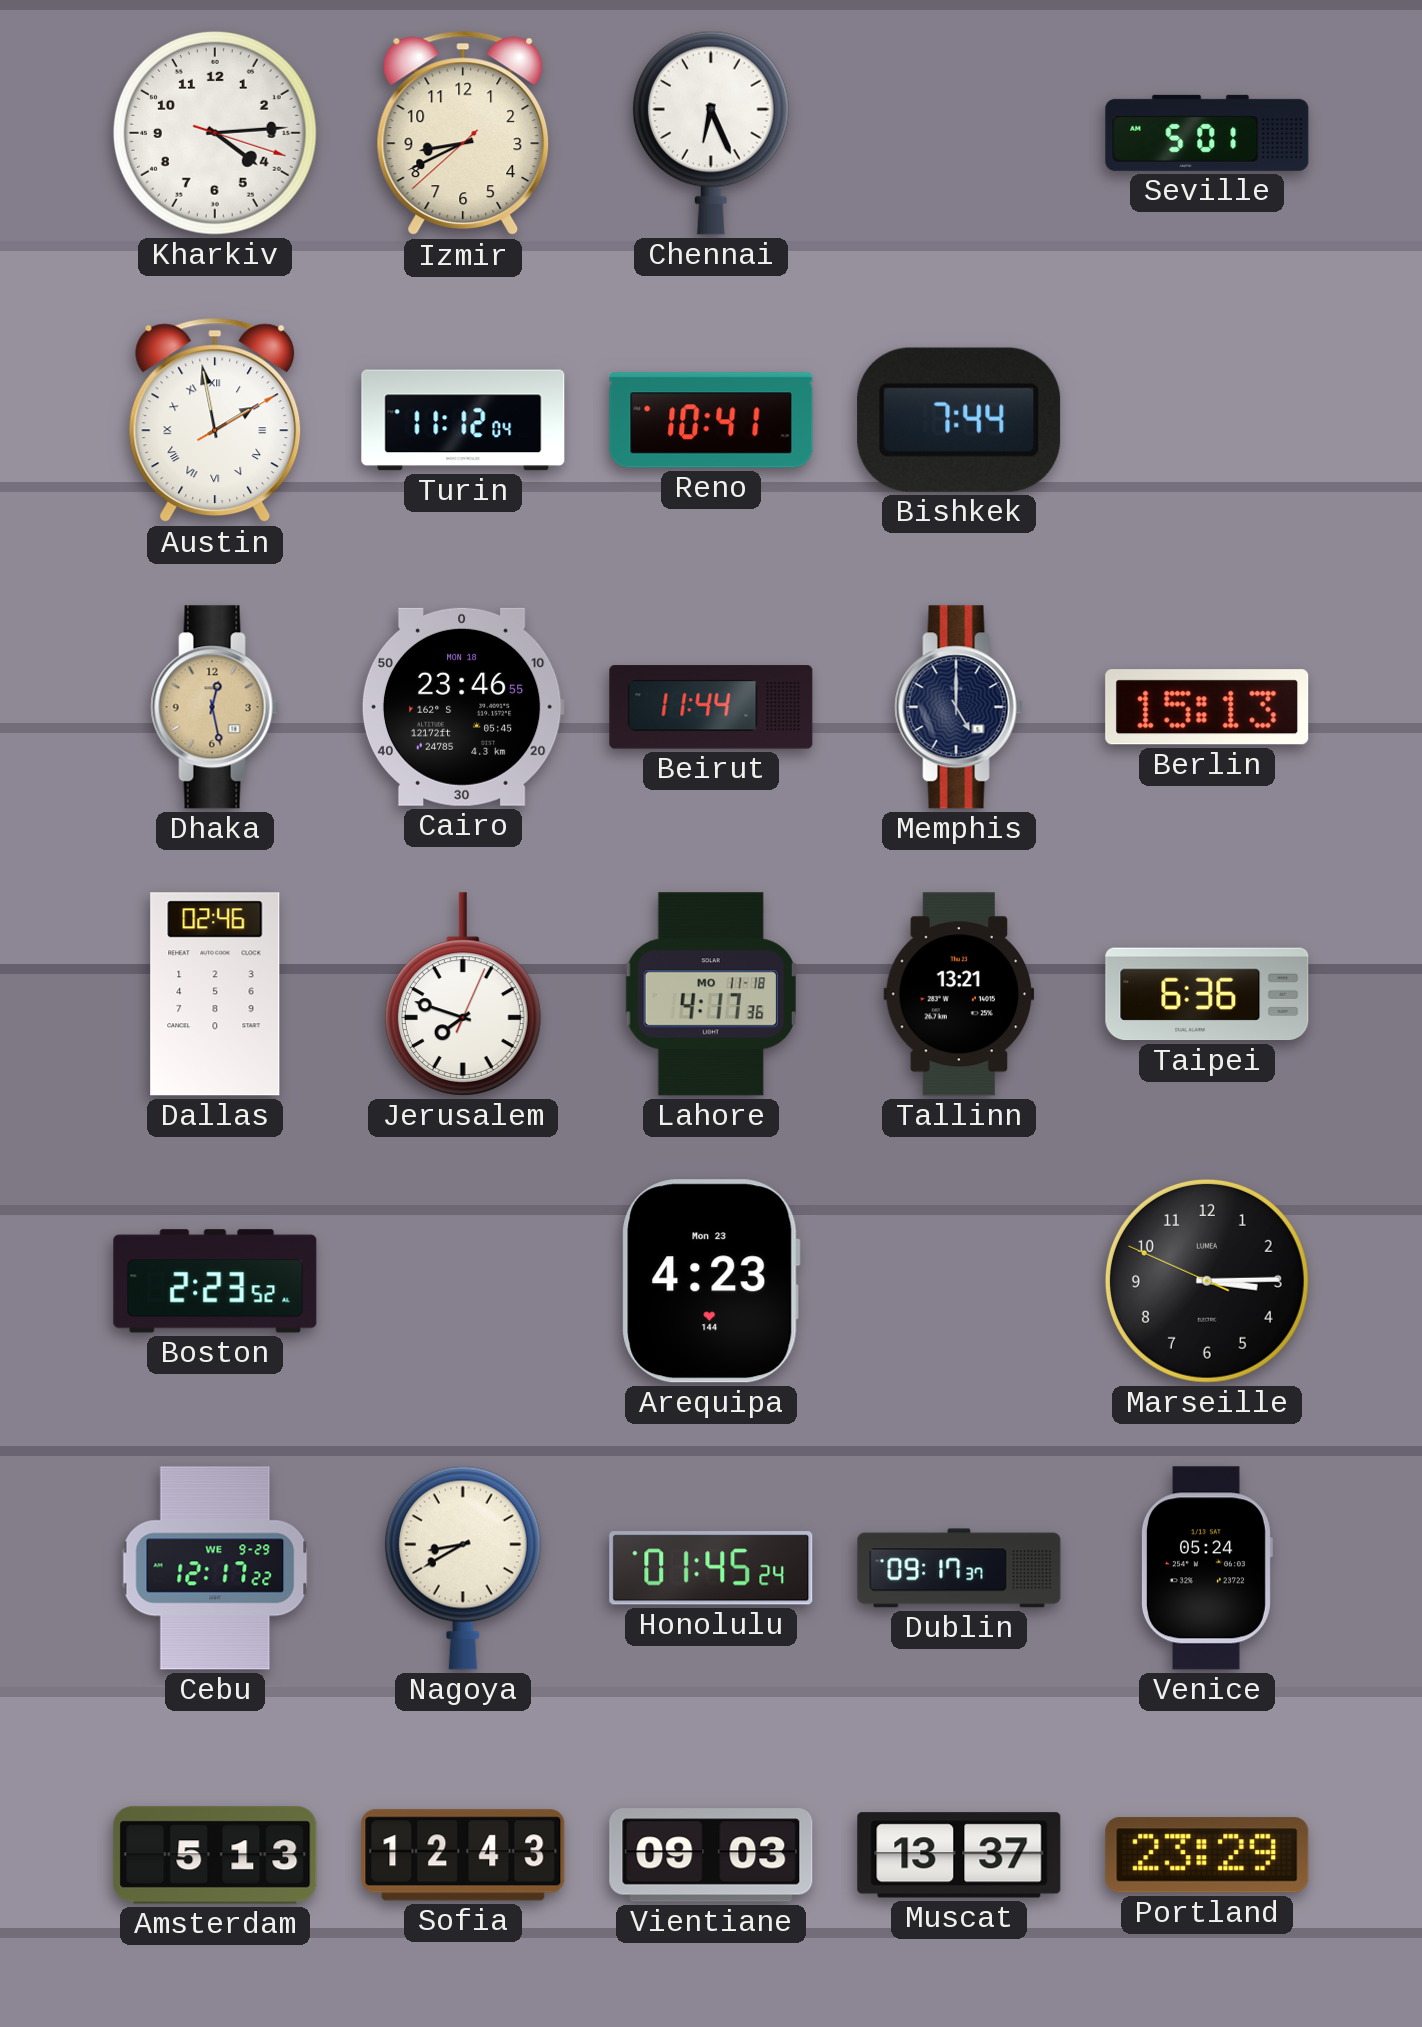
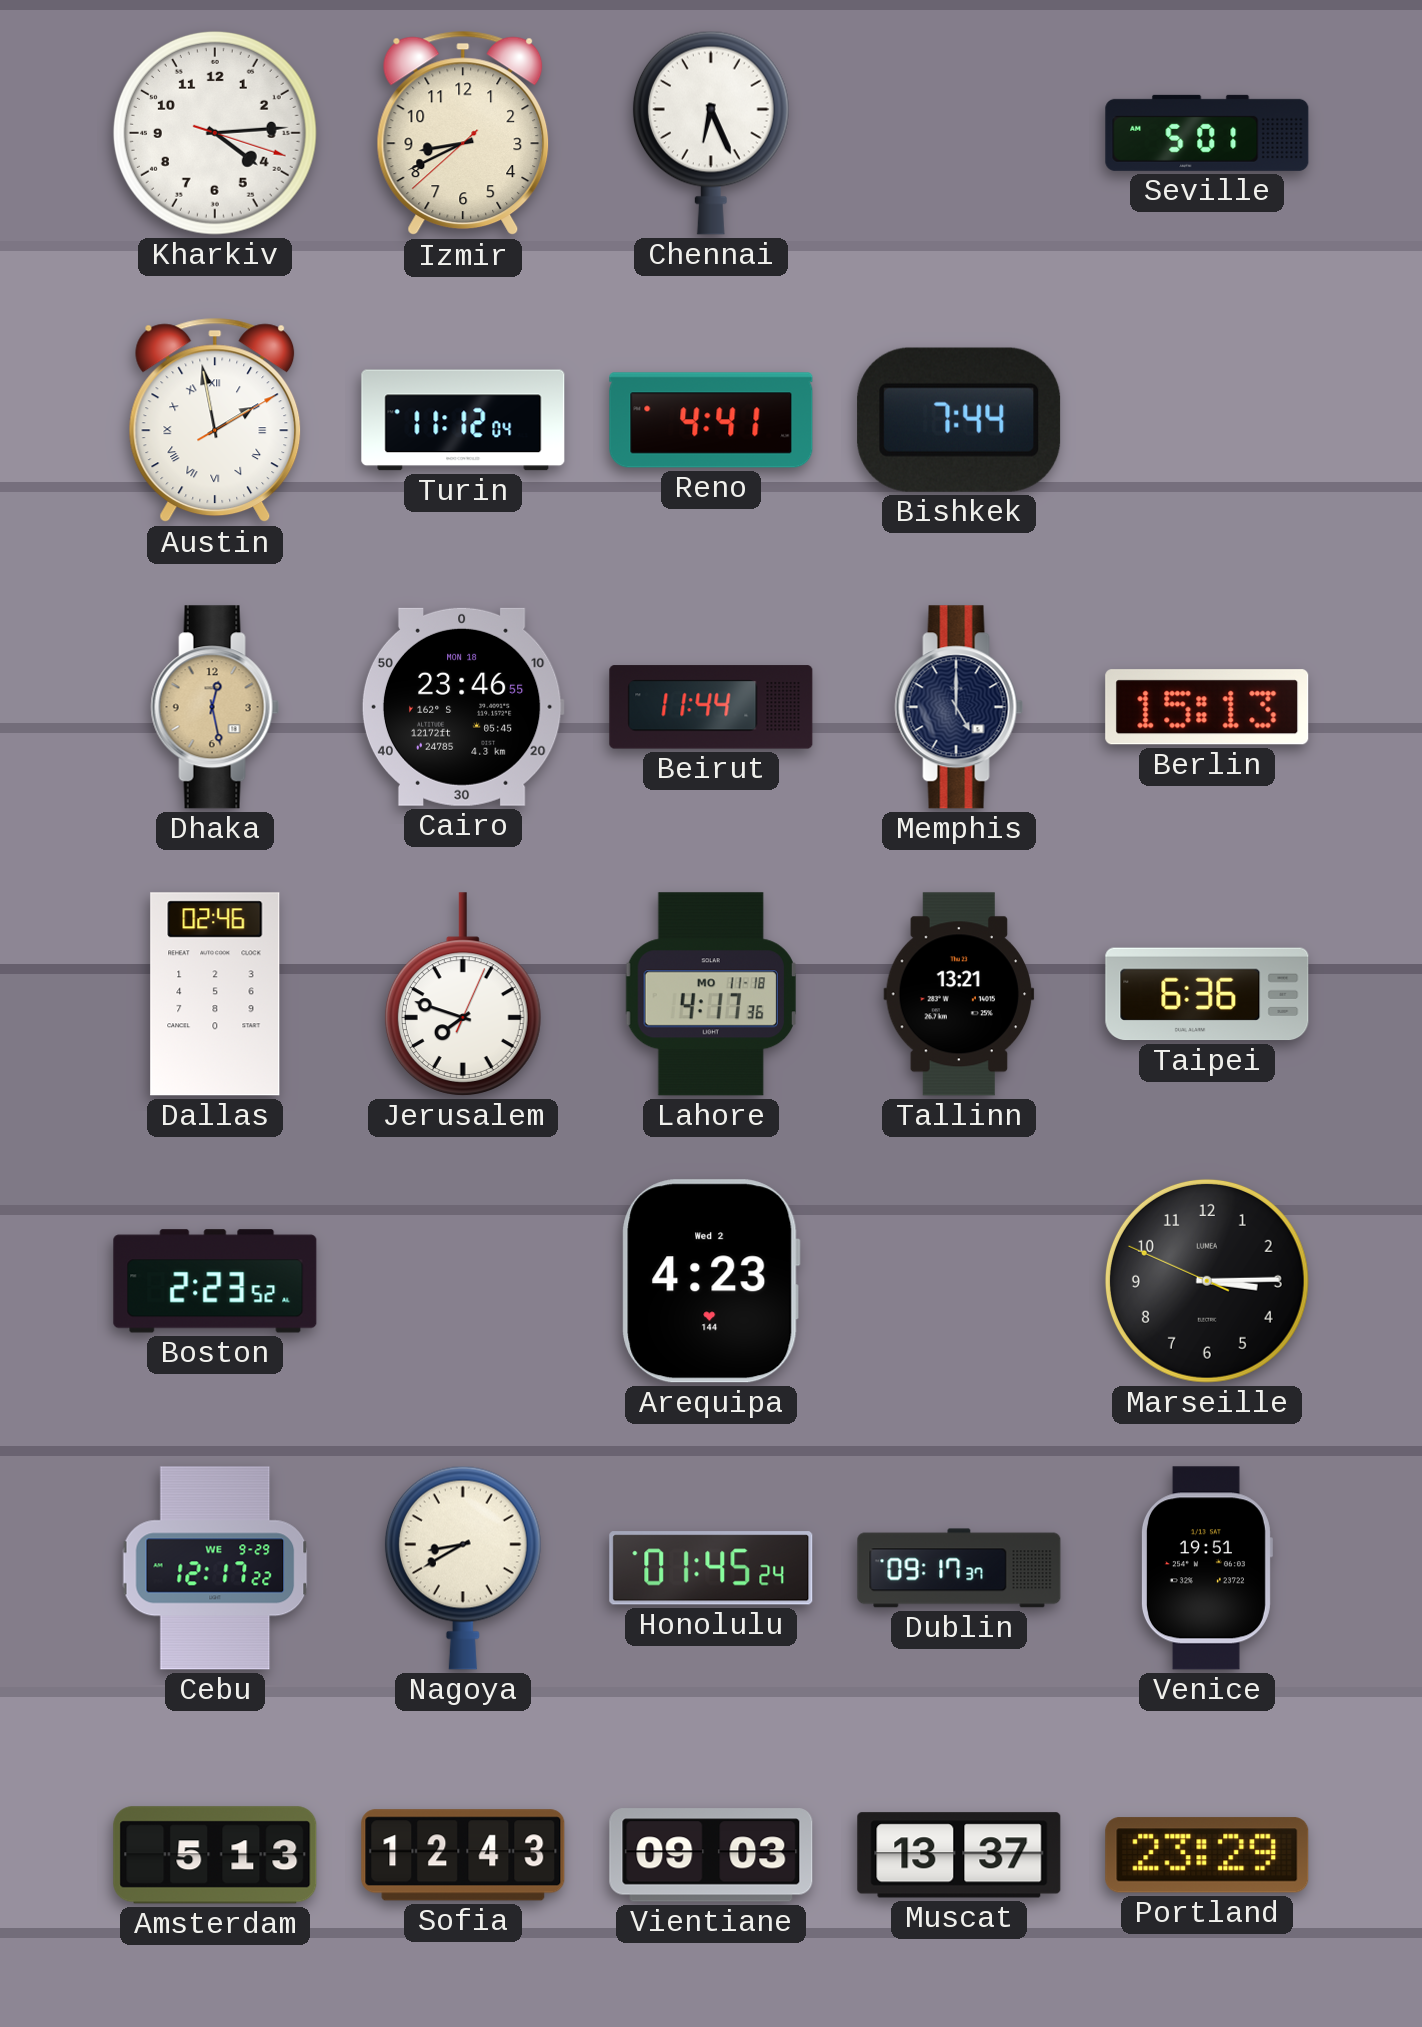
Reno: 10:41 -> 4:41 (711, 420)
Arequipa date: Mon 23 -> Wed 2 (711, 1281)
Venice: 05:24 -> 19:51 (1206, 1568)
